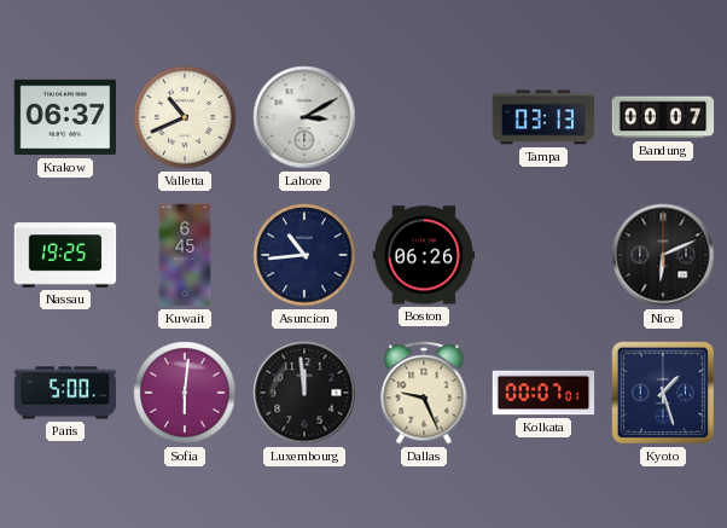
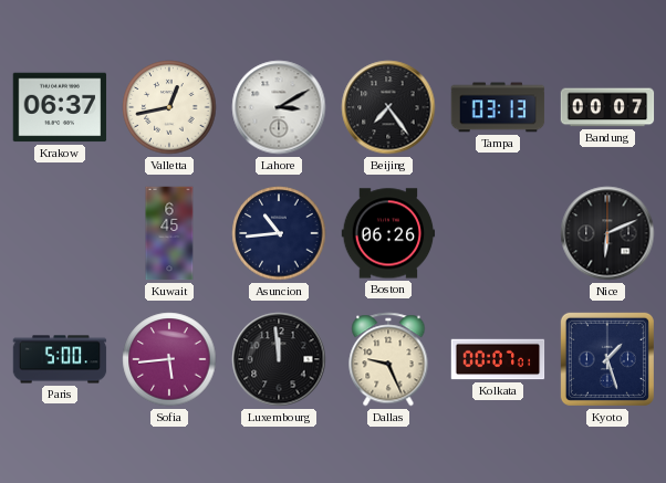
Valletta: 10:41 -> 12:43 (169, 107)
Beijing: none -> 7:24 (388, 107)
Nassau: 19:25 -> none (65, 255)
Sofia: 6:01 -> 5:44 (169, 359)
